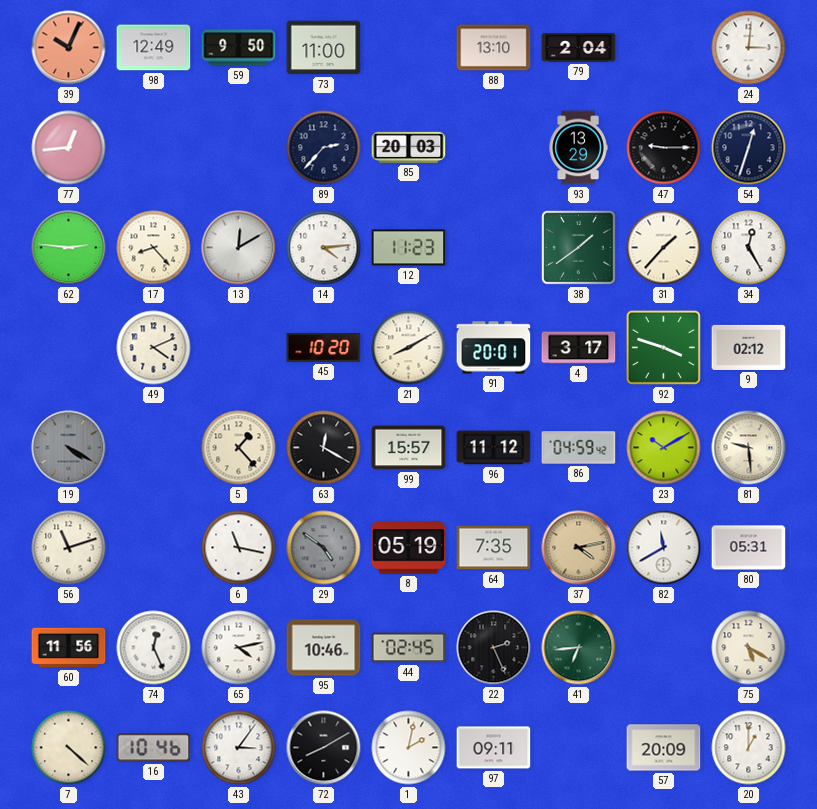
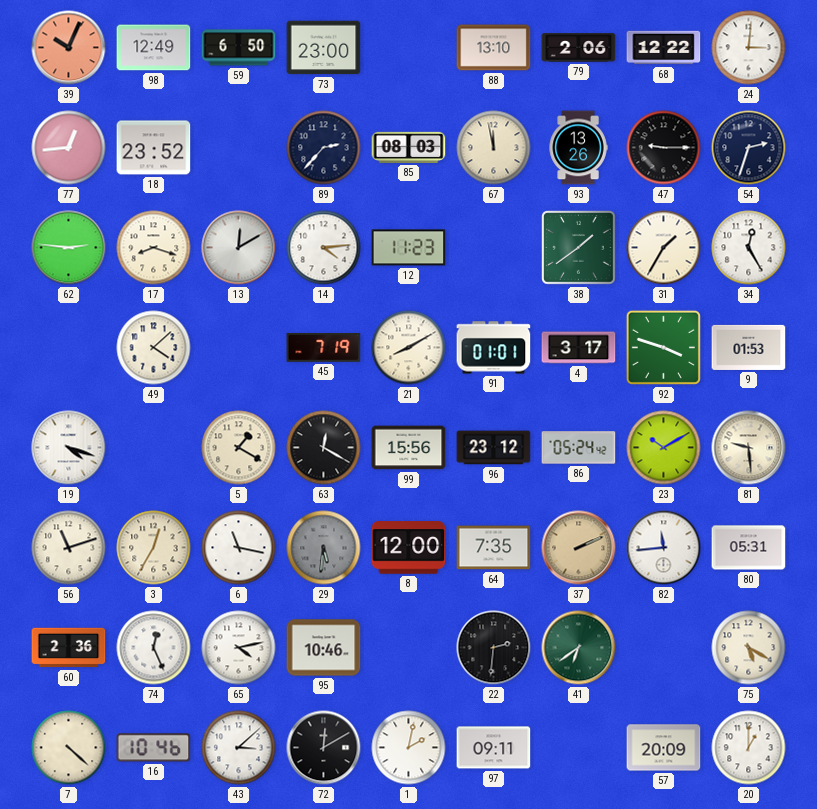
59: 9:50 -> 6:50 (239, 48)
73: 11:00 -> 23:00 (324, 48)
79: 2:04 -> 2:06 (579, 48)
68: none -> 12:22 (664, 48)
18: none -> 23:52 (154, 148)
85: 20:03 -> 08:03 (409, 147)
67: none -> 11:58 (494, 148)
93: 13:29 -> 13:26 (578, 148)
54: 12:33 -> 2:33 (749, 148)
17: 8:23 -> 8:18 (154, 248)
31: 1:37 -> 1:35 (664, 248)
49: 4:11 -> 4:08 (154, 348)
45: 10:20 -> 7:19 (324, 348)
91: 20:01 -> 01:01 (494, 348)
9: 02:12 -> 01:53 (749, 347)
19: 4:20 -> 4:18 (69, 448)
19 dial: grey -> white (69, 448)
5: 1:23 -> 1:20 (239, 448)
99: 15:57 -> 15:56 (409, 448)
96: 11:12 -> 23:12 (494, 448)
86: 04:59 -> 05:24 (579, 448)
3: none -> 12:35 (154, 548)
29: 4:51 -> 5:31 (324, 548)
8: 05:19 -> 12:00 (409, 548)
37: 4:13 -> 2:11 (579, 548)
82: 11:40 -> 11:44 (664, 548)
60: 11:56 -> 2:36 (69, 648)
44: 02:45 -> none (409, 648)
22: 2:26 -> 2:31 (494, 648)
41: 6:44 -> 6:39 (579, 648)
43: 3:06 -> 3:08 (239, 748)
72: 8:10 -> 12:10 (324, 748)
